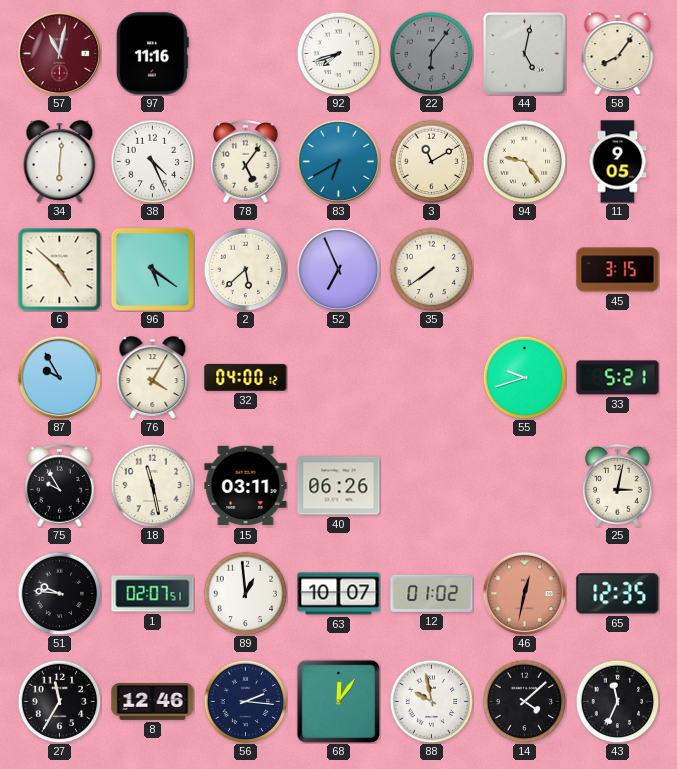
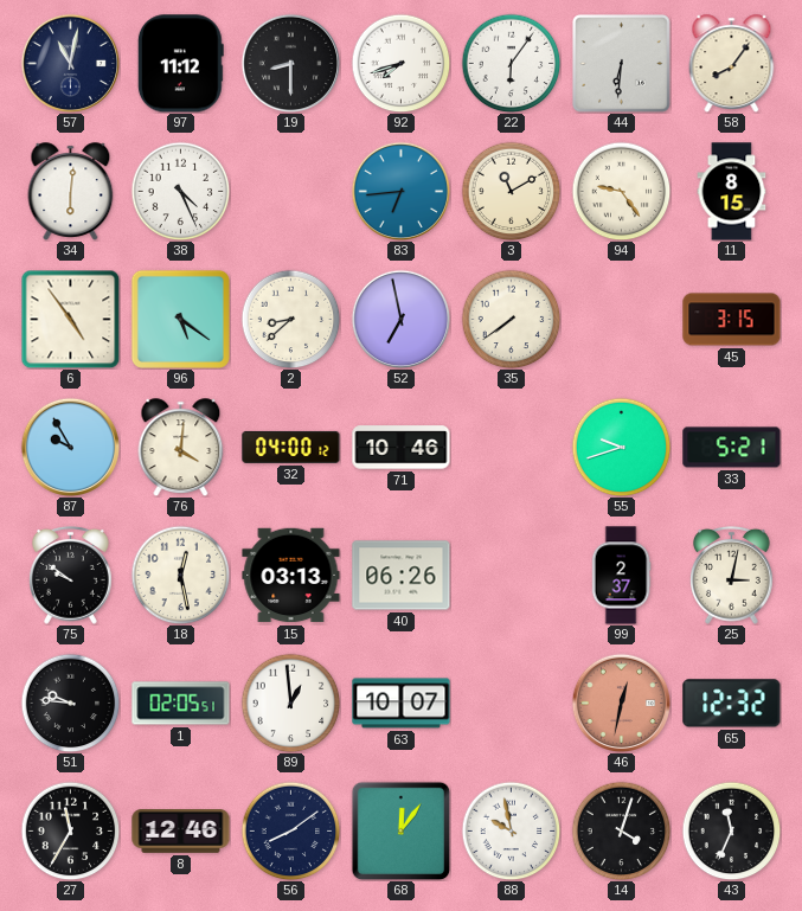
57 dial: burgundy -> navy (70, 63)
97: 11:16 -> 11:12 (180, 64)
19: none -> 8:30 (290, 63)
22 dial: grey -> white (511, 63)
44: 5:02 -> 6:31 (622, 64)
78: 5:06 -> none (246, 161)
83: 6:40 -> 6:44 (400, 191)
11: 9:05 -> 8:15 (732, 192)
6: 4:52 -> 4:54 (70, 319)
2: 5:38 -> 8:38 (290, 319)
52: 6:56 -> 6:58 (400, 319)
76: 4:05 -> 4:01 (181, 447)
71: none -> 10:46 (402, 448)
75: 9:55 -> 9:51 (71, 575)
18: 11:28 -> 12:28 (180, 575)
15: 03:11 -> 03:13 (291, 576)
99: none -> 2:37 (621, 576)
1: 02:07 -> 02:05 (181, 704)
12: 01:02 -> none (432, 593)
65: 12:35 -> 12:32 (732, 704)
56: 2:16 -> 8:09 (290, 830)
14: 4:08 -> 4:03 (621, 830)
